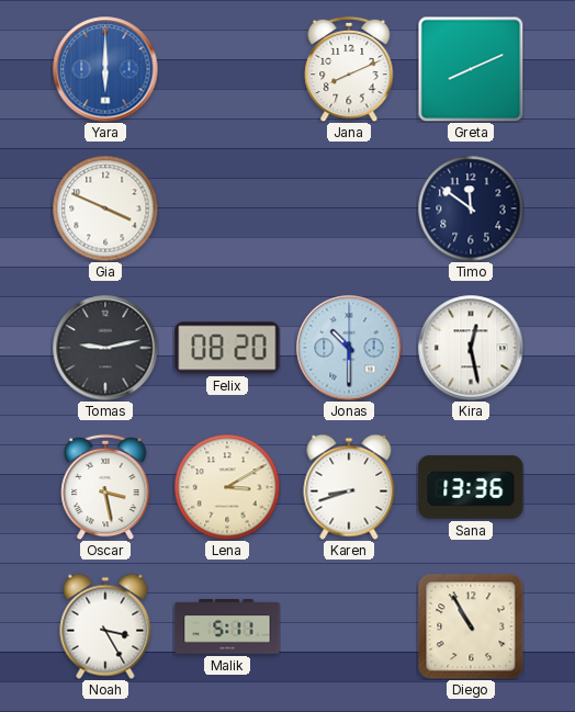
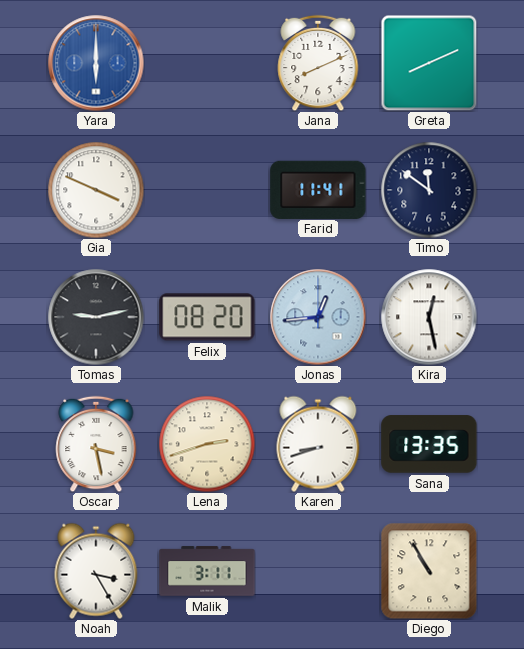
Farid: none -> 11:41 (318, 189)
Jonas: 10:30 -> 12:44 (318, 317)
Lena: 3:10 -> 2:42 (207, 444)
Sana: 13:36 -> 13:35 (429, 444)
Malik: 5:11 -> 3:11 (207, 571)
